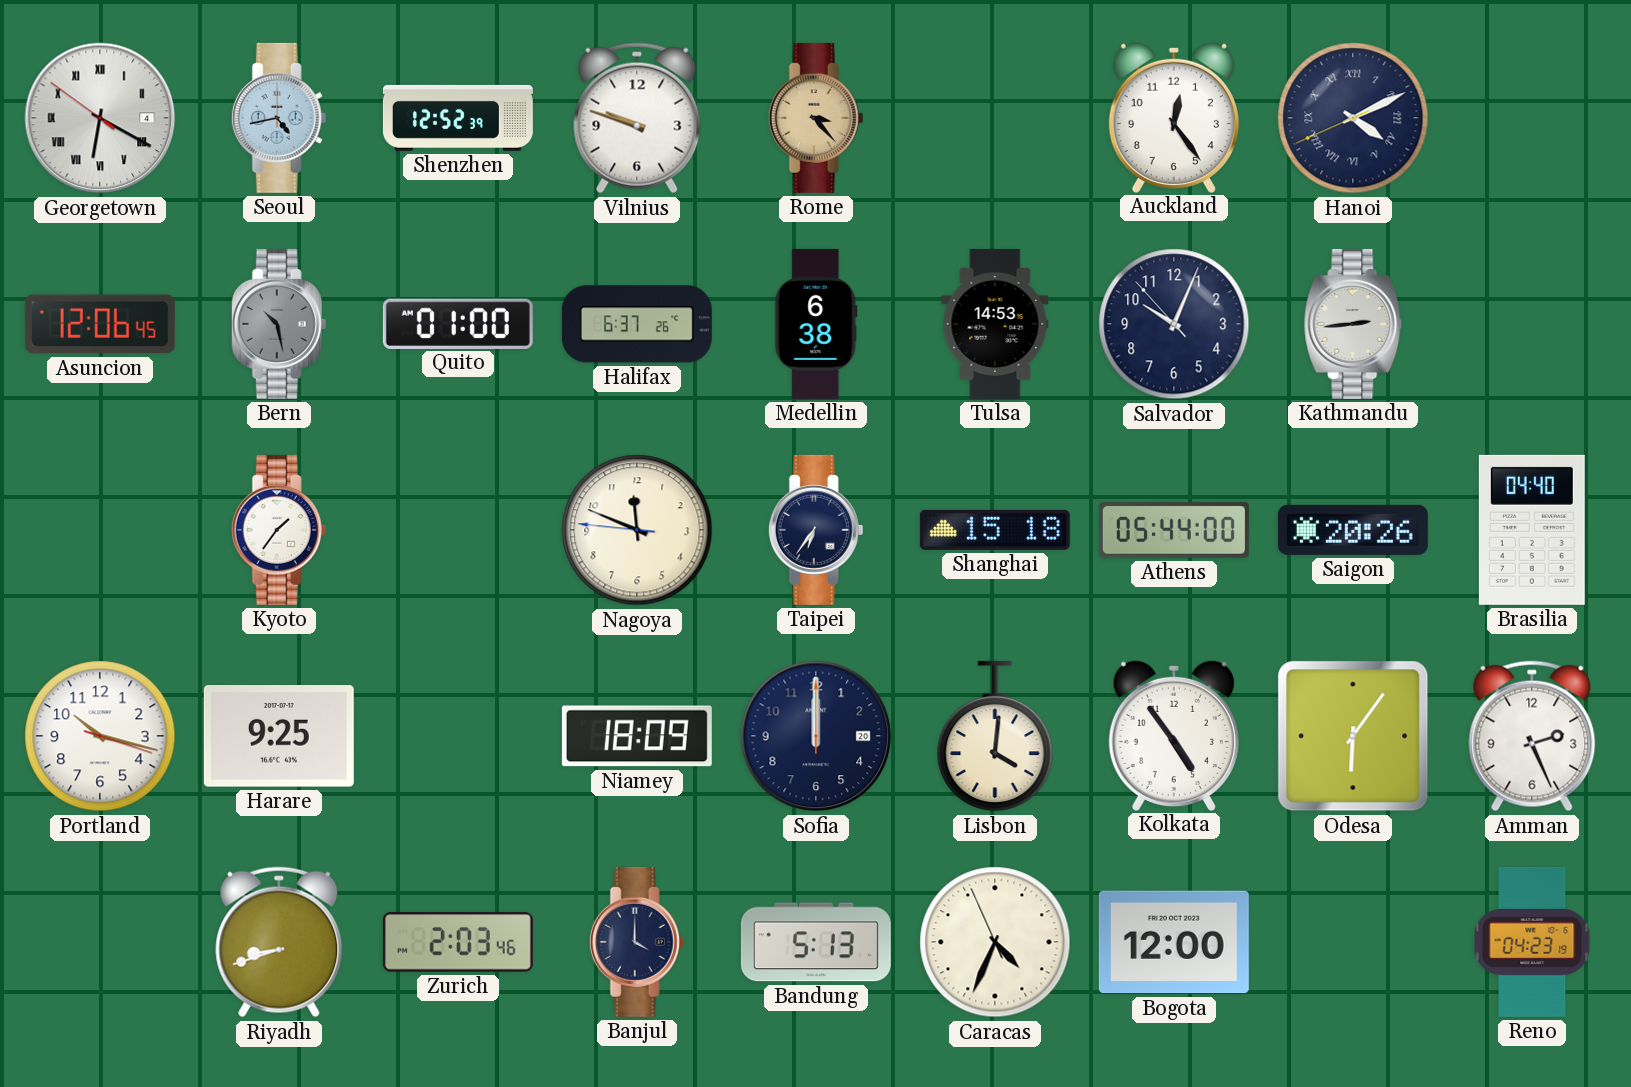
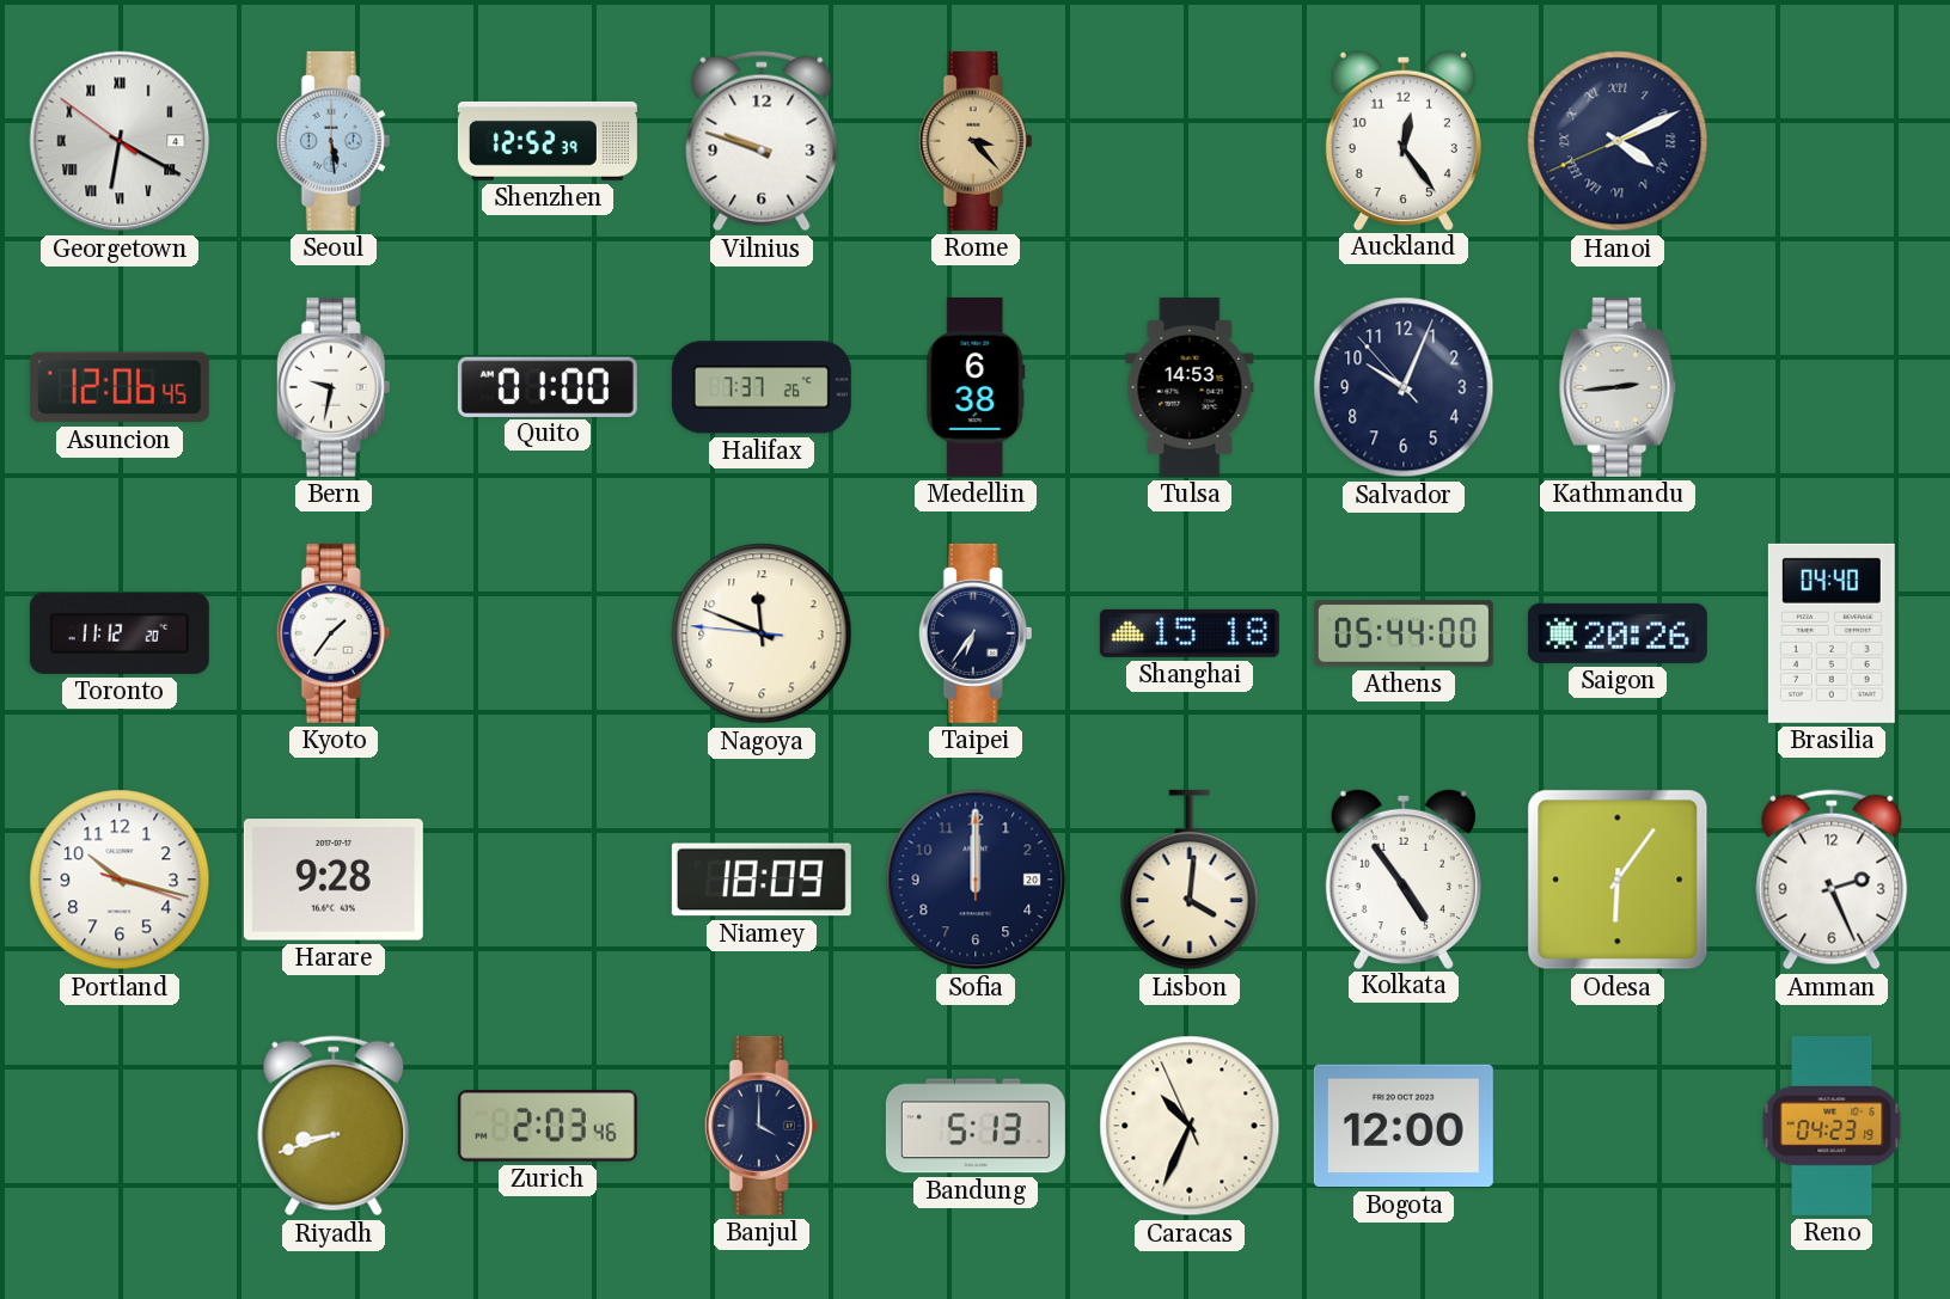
Seoul: 4:43 -> 5:29 (334, 141)
Bern: 10:28 -> 9:32 (334, 387)
Bern dial: grey -> white (334, 387)
Halifax: 6:37 -> 7:37 (762, 387)
Toronto: none -> 11:12 (120, 633)
Harare: 9:25 -> 9:28 (334, 880)
Caracas: 4:33 -> 10:33 (1190, 1126)
